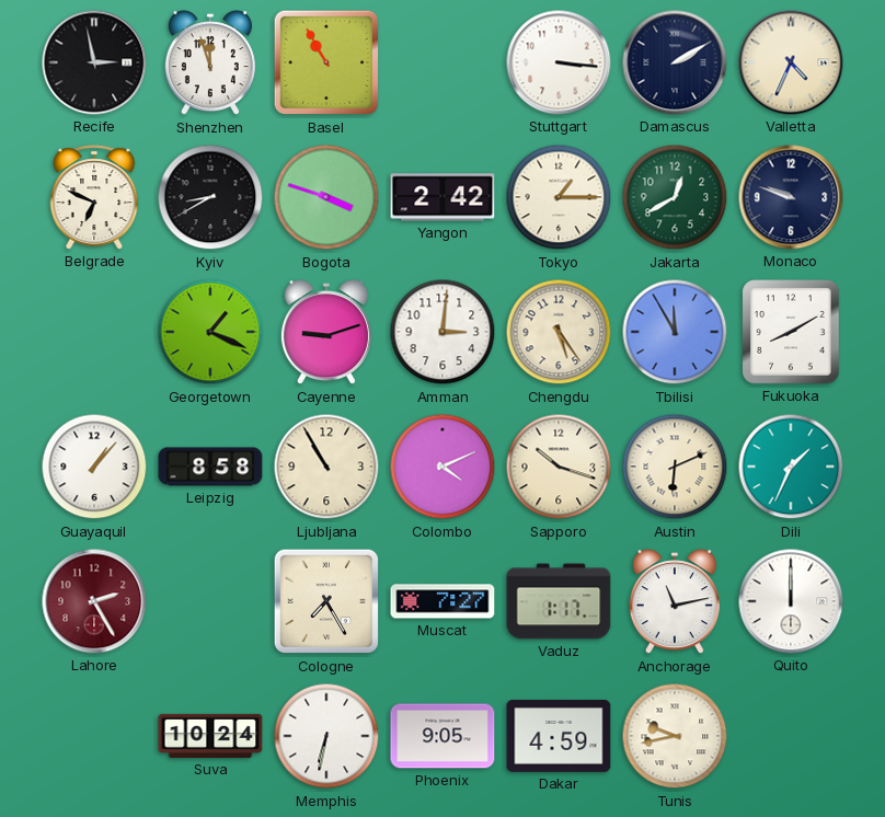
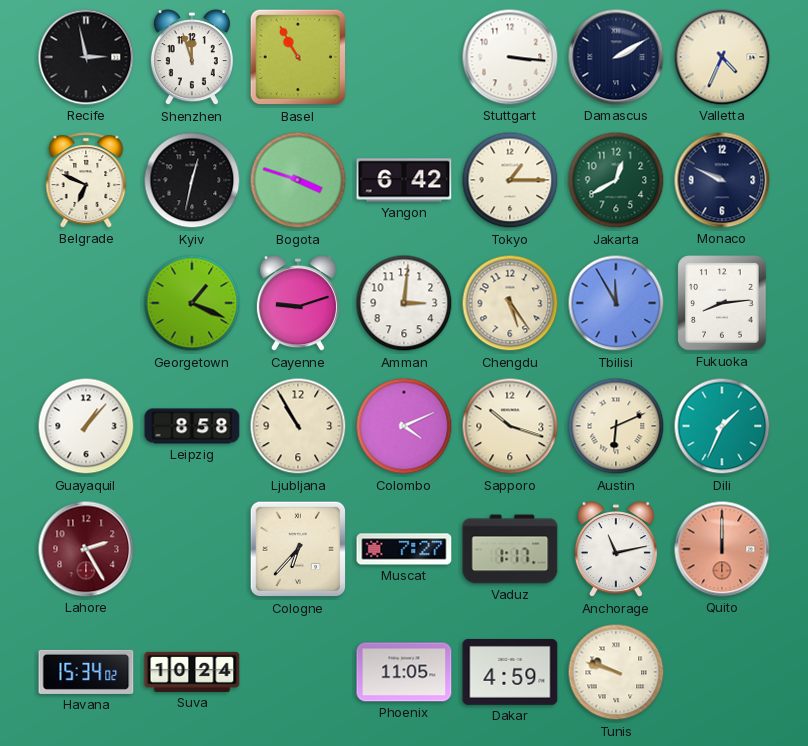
Kyiv: 8:40 -> 12:32 (192, 180)
Yangon: 2:42 -> 6:42 (404, 180)
Monaco: 9:48 -> 9:49 (722, 180)
Fukuoka: 8:10 -> 8:14 (722, 303)
Cologne: 7:25 -> 6:37 (298, 549)
Quito dial: white -> salmon (722, 549)
Havana: none -> 15:34 (86, 672)
Memphis: 6:32 -> none (326, 736)
Phoenix: 9:05 -> 11:05 (404, 672)
Tunis: 9:43 -> 9:48 (616, 672)
